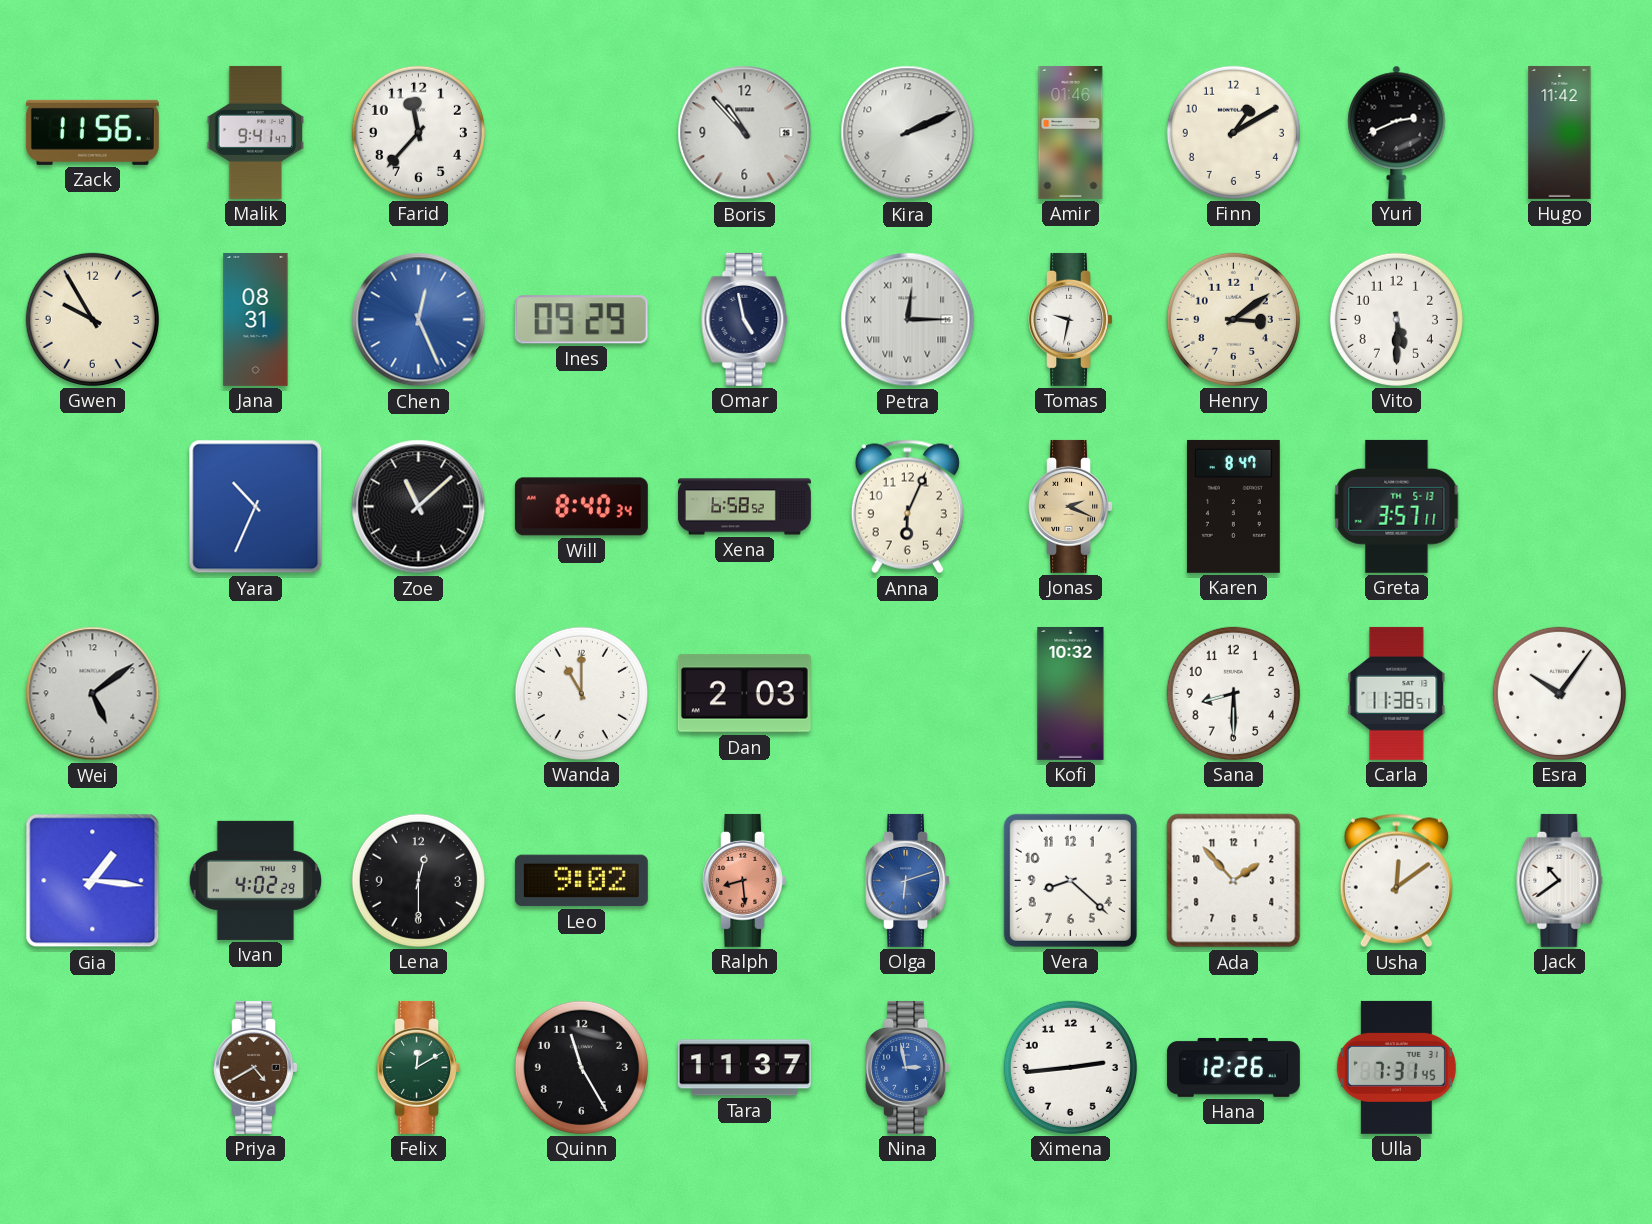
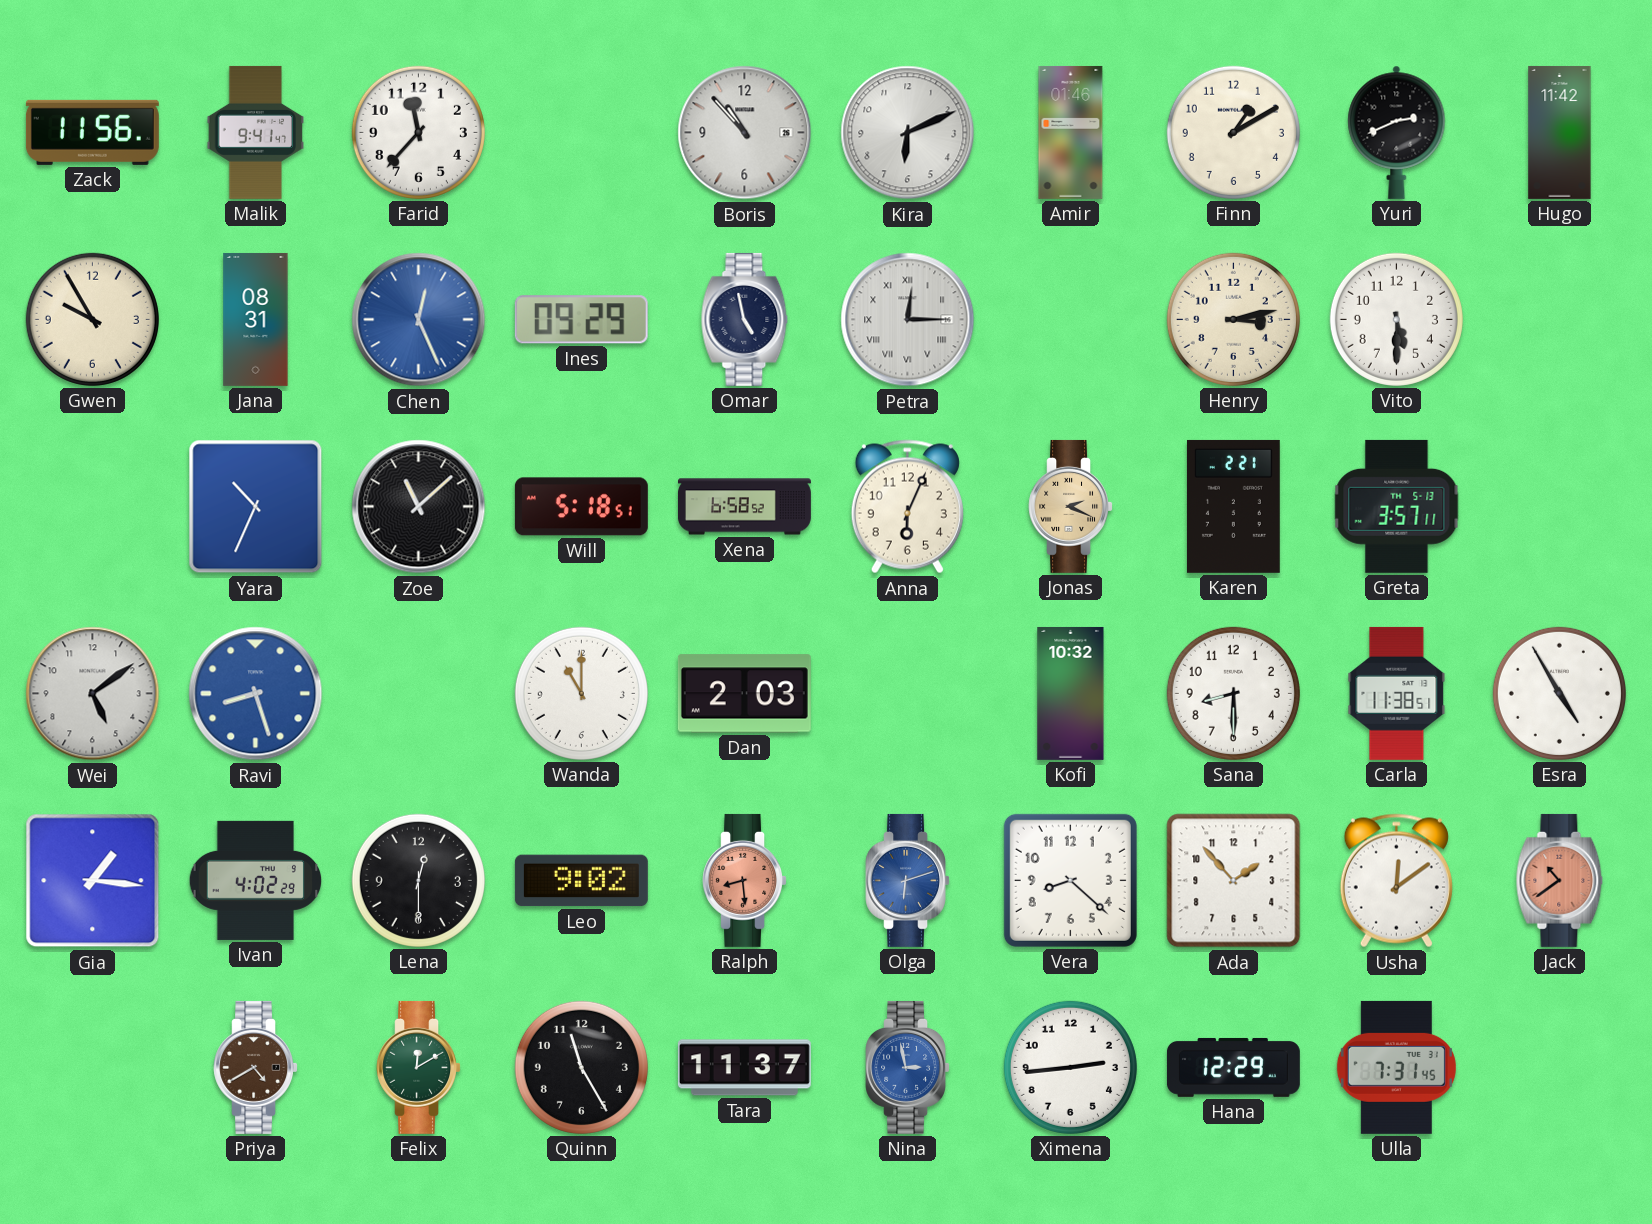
Kira: 2:11 -> 6:11 (908, 133)
Tomas: 9:32 -> none (1070, 319)
Henry: 3:09 -> 3:13 (1233, 319)
Will: 8:40 -> 5:18 (581, 507)
Karen: 8:47 -> 2:21 (1233, 506)
Ravi: none -> 8:27 (256, 694)
Esra: 10:06 -> 4:55 (1559, 693)
Jack dial: white -> salmon (1560, 880)
Hana: 12:26 -> 12:29 (1233, 1067)
